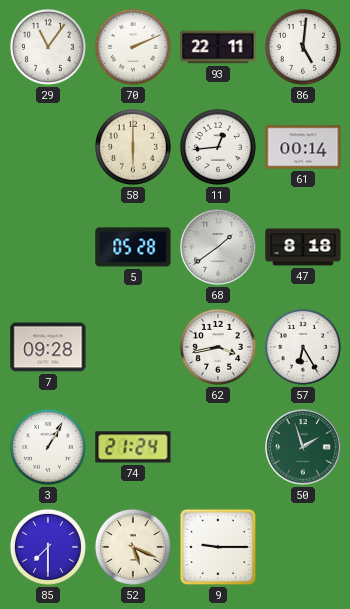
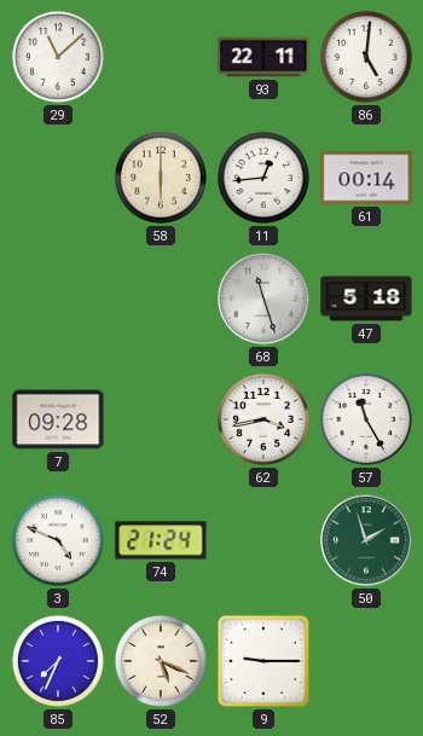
29: 11:06 -> 11:08 (58, 57)
70: 2:11 -> none (133, 47)
5: 05:28 -> none (133, 247)
68: 1:39 -> 11:27 (263, 299)
47: 8:18 -> 5:18 (366, 299)
57: 6:25 -> 11:25 (366, 419)
3: 1:05 -> 4:49 (58, 540)
85: 7:30 -> 7:34 (58, 661)
